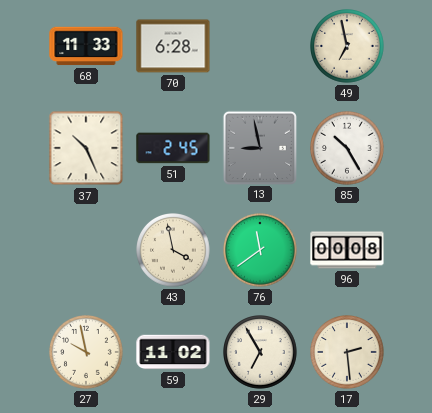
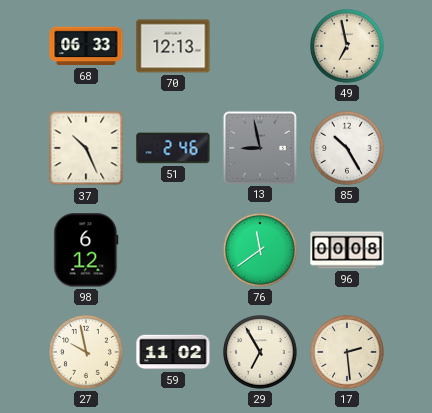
68: 11:33 -> 06:33 (86, 46)
70: 6:28 -> 12:13 (173, 46)
51: 2:45 -> 2:46 (173, 148)
98: none -> 6:12 (86, 250)
43: 3:58 -> none (174, 251)
